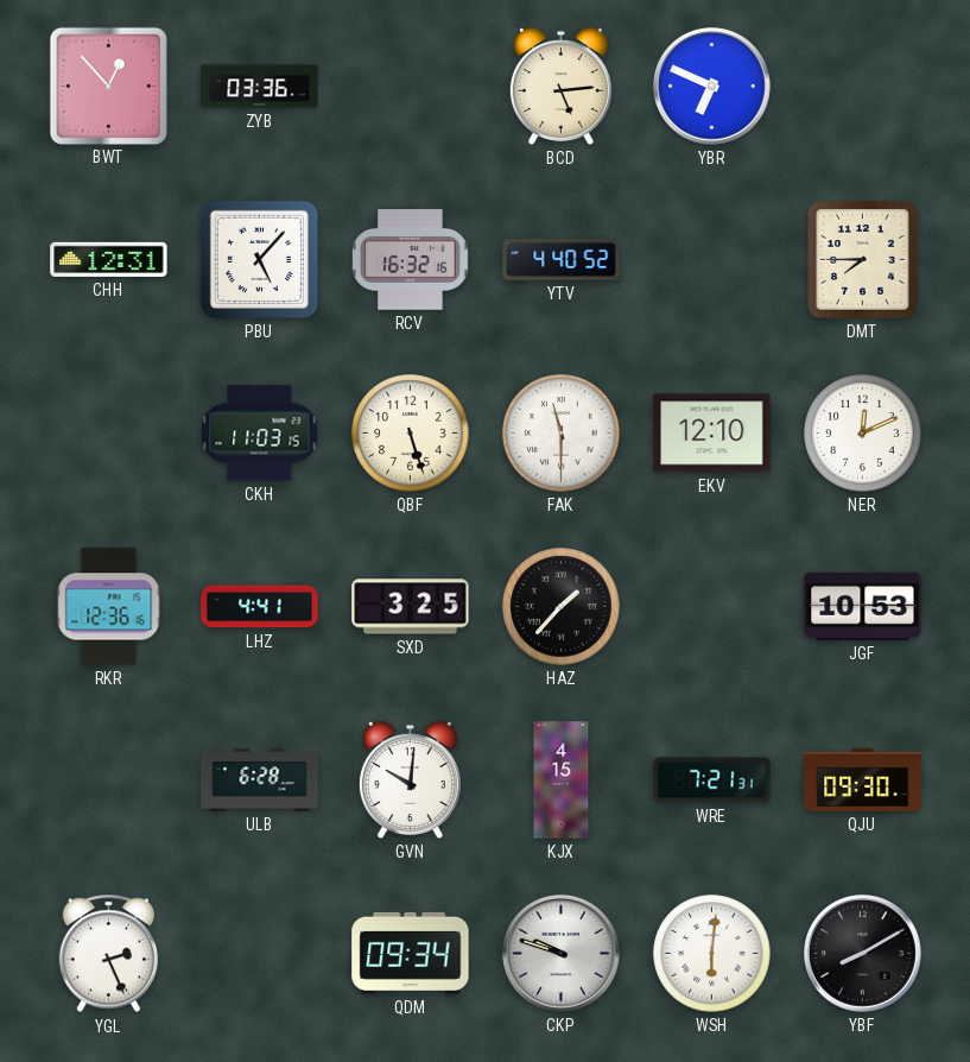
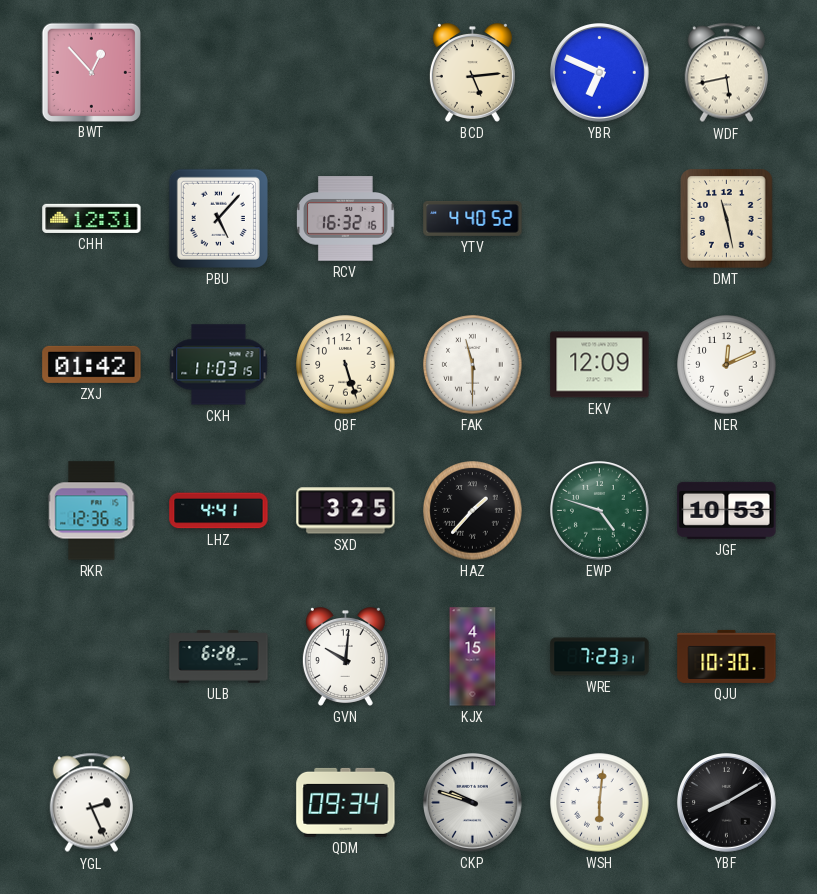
ZYB: 03:36 -> none (260, 87)
WDF: none -> 5:43 (726, 73)
DMT: 7:45 -> 11:28 (727, 219)
ZXJ: none -> 01:42 (92, 364)
EKV: 12:10 -> 12:09 (600, 365)
EWP: none -> 4:48 (600, 511)
WRE: 7:21 -> 7:23 (600, 657)
QJU: 09:30 -> 10:30 (727, 656)
